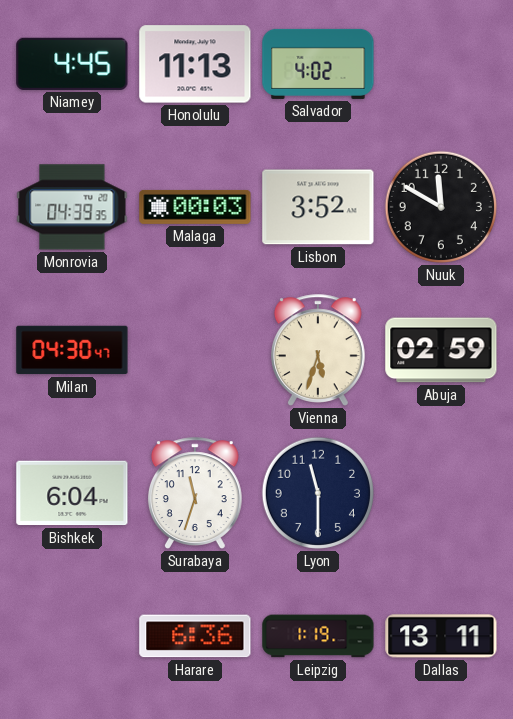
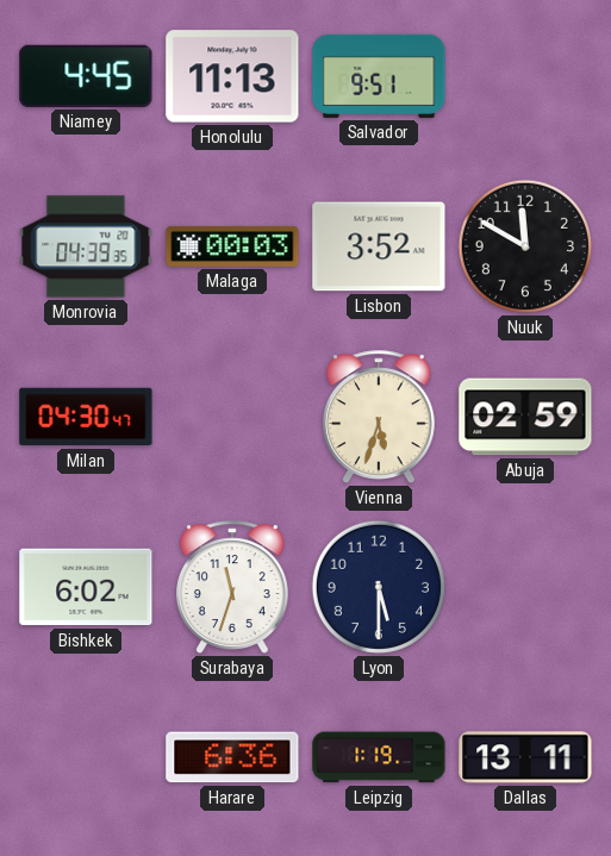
Salvador: 4:02 -> 9:51 (379, 76)
Bishkek: 6:04 -> 6:02 (86, 587)
Lyon: 11:30 -> 5:30 (379, 587)
